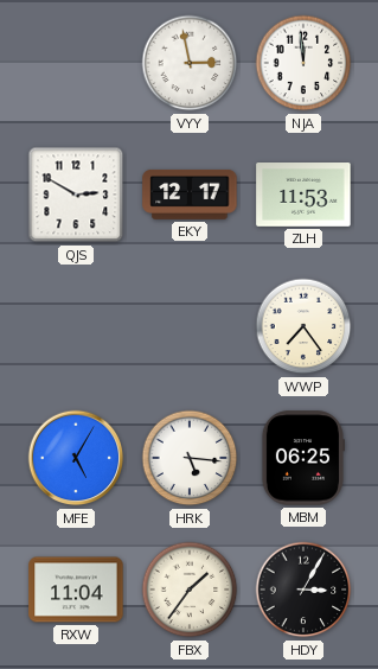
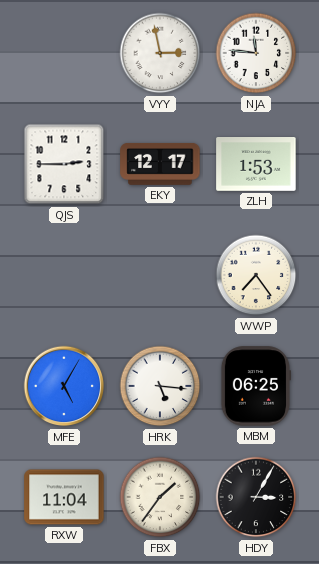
NJA: 11:59 -> 11:46 (256, 53)
QJS: 2:50 -> 2:45 (64, 164)
ZLH: 11:53 -> 1:53 (256, 165)
